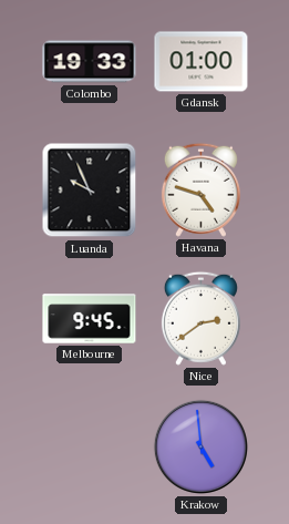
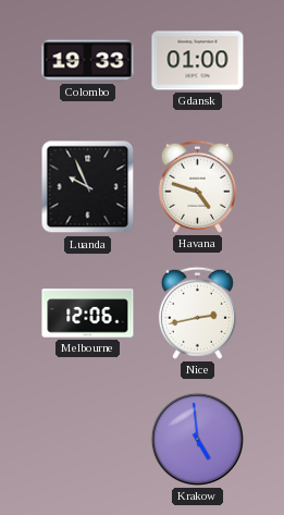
Melbourne: 9:45 -> 12:06 (88, 314)
Nice: 2:39 -> 2:43 (197, 312)
